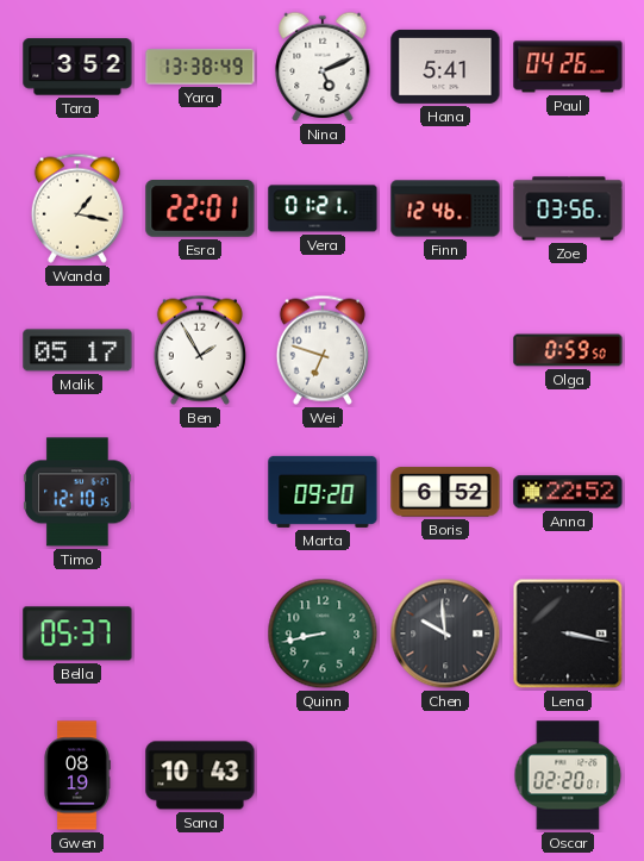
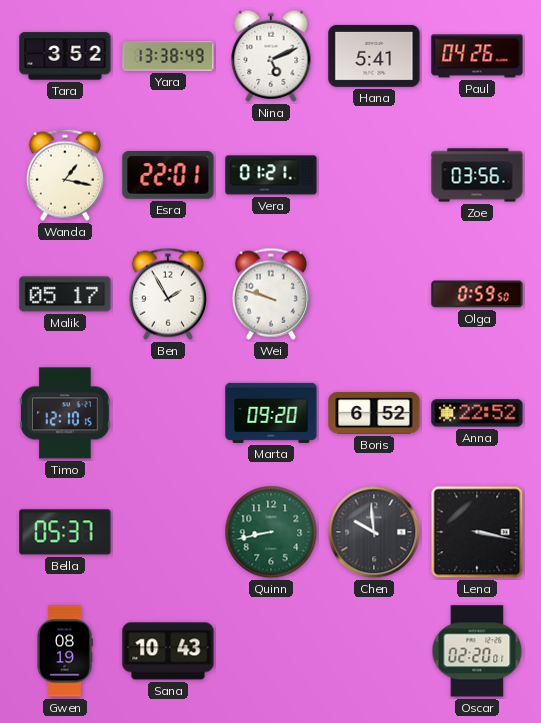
Finn: 12:46 -> none (445, 208)
Wei: 6:48 -> 9:48 (271, 294)
